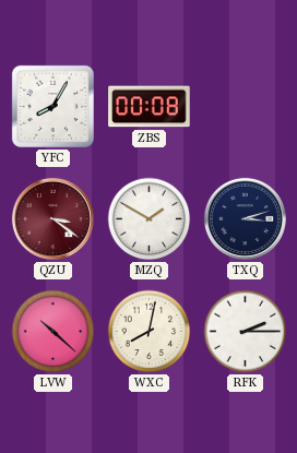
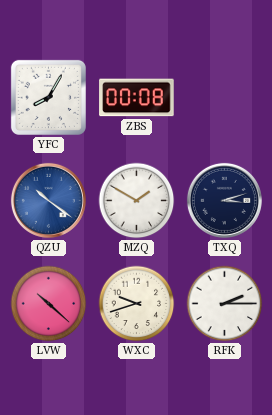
QZU: 3:21 -> 10:21 (48, 200)
QZU dial: burgundy -> blue (48, 200)
WXC: 8:02 -> 9:42 (137, 304)
